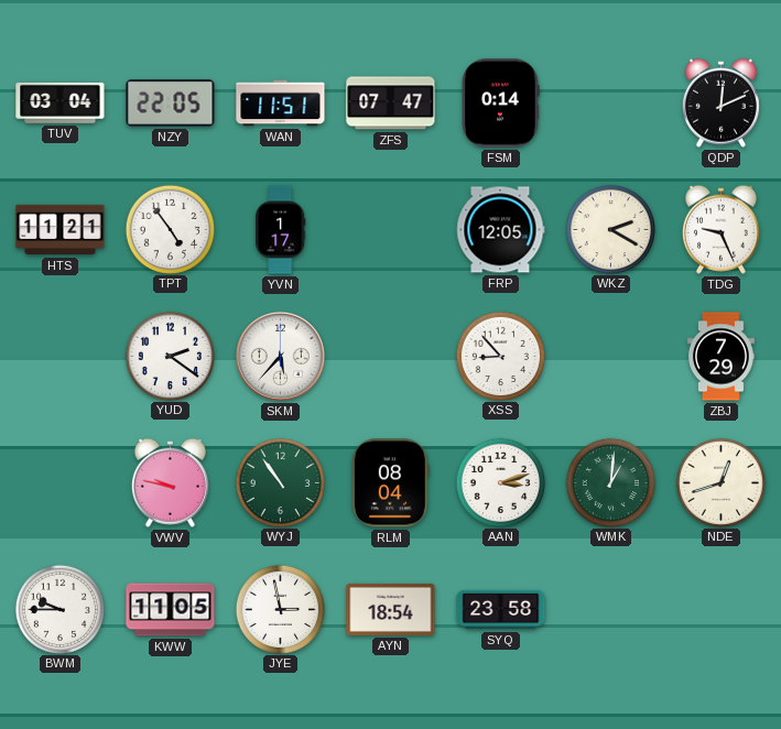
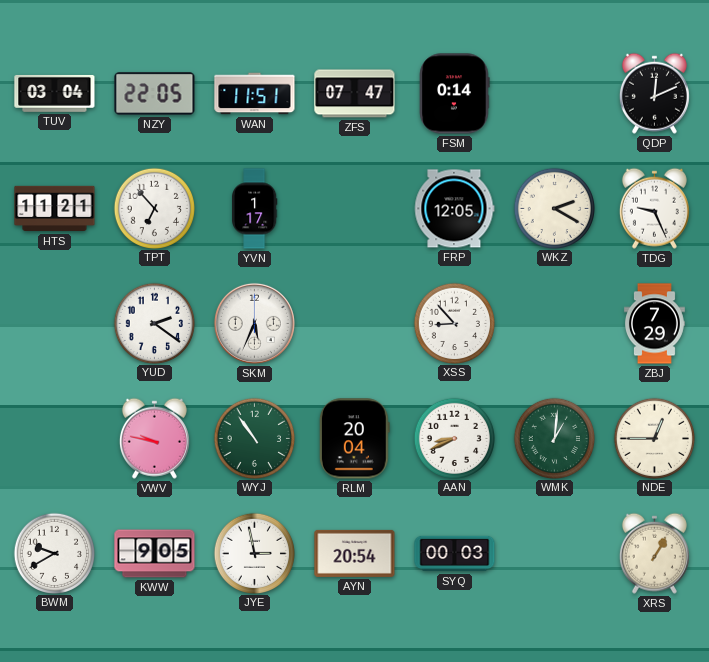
TPT: 4:54 -> 6:53 (154, 208)
SKM: 5:37 -> 5:34 (254, 323)
RLM: 08:04 -> 20:04 (354, 439)
AAN: 3:12 -> 8:41 (454, 438)
NDE: 12:42 -> 12:45 (654, 438)
BWM: 9:45 -> 9:40 (54, 553)
KWW: 11:05 -> 9:05 (155, 554)
AYN: 18:54 -> 20:54 (355, 553)
SYQ: 23:58 -> 00:03 (455, 554)
XRS: none -> 1:05 (654, 553)
